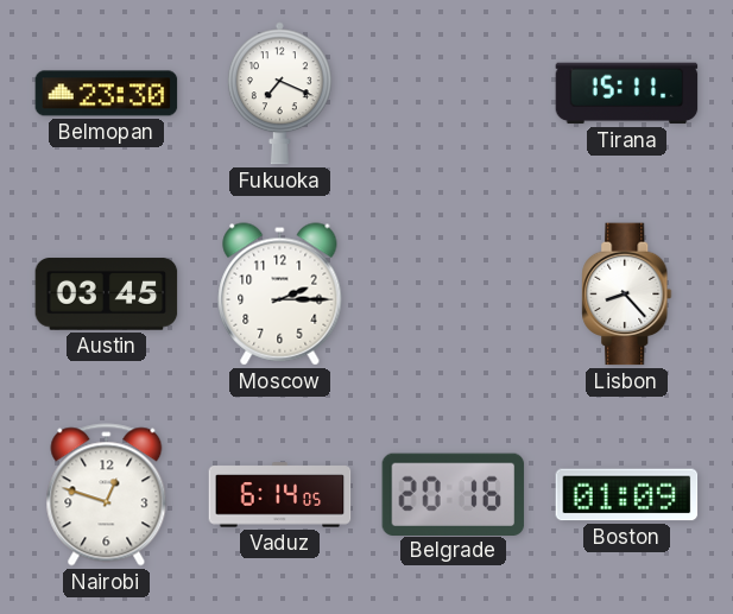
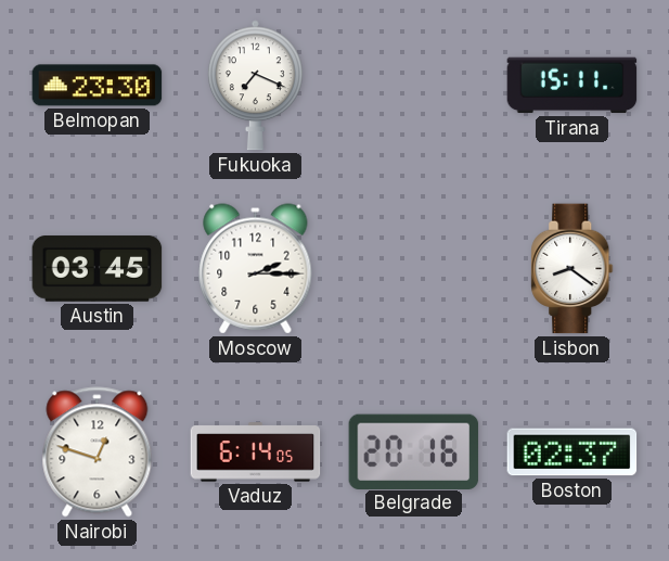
Lisbon: 8:23 -> 8:21 (572, 269)
Boston: 01:09 -> 02:37 (572, 452)
